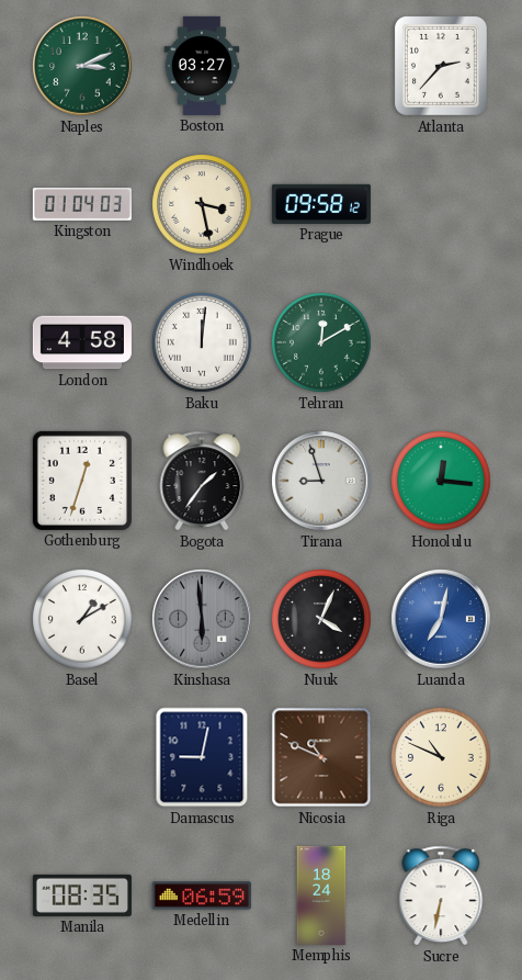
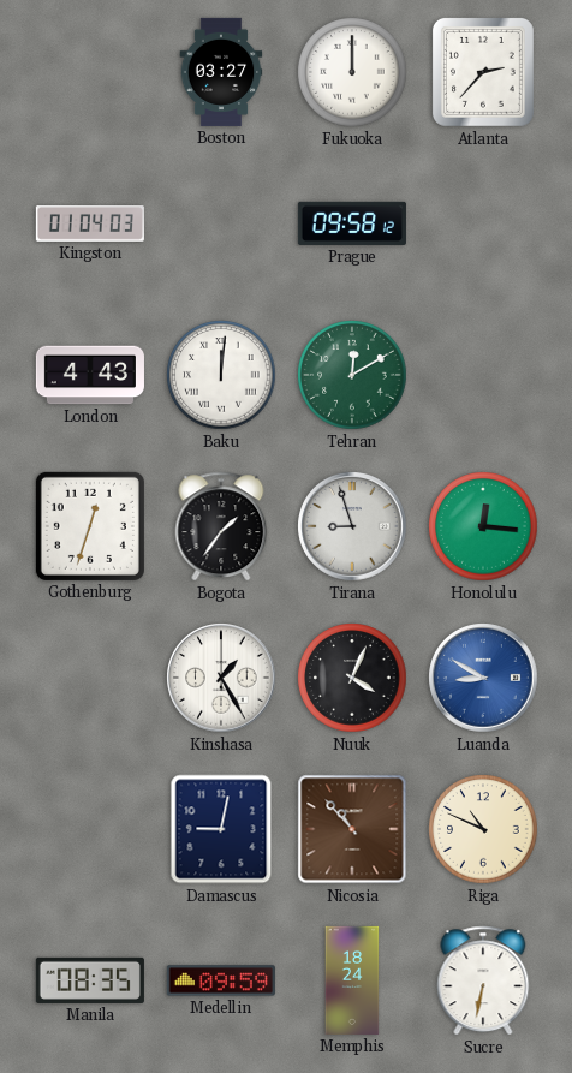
Naples: 3:11 -> none (82, 66)
Fukuoka: none -> 12:00 (352, 72)
Windhoek: 3:28 -> none (202, 204)
London: 4:58 -> 4:43 (90, 375)
Basel: 1:10 -> none (82, 619)
Kinshasa: 5:59 -> 1:25 (221, 678)
Kinshasa dial: grey -> white (221, 678)
Luanda: 7:02 -> 8:50 (483, 678)
Nicosia: 10:49 -> 10:53 (352, 829)
Medellin: 06:59 -> 09:59 (221, 980)
